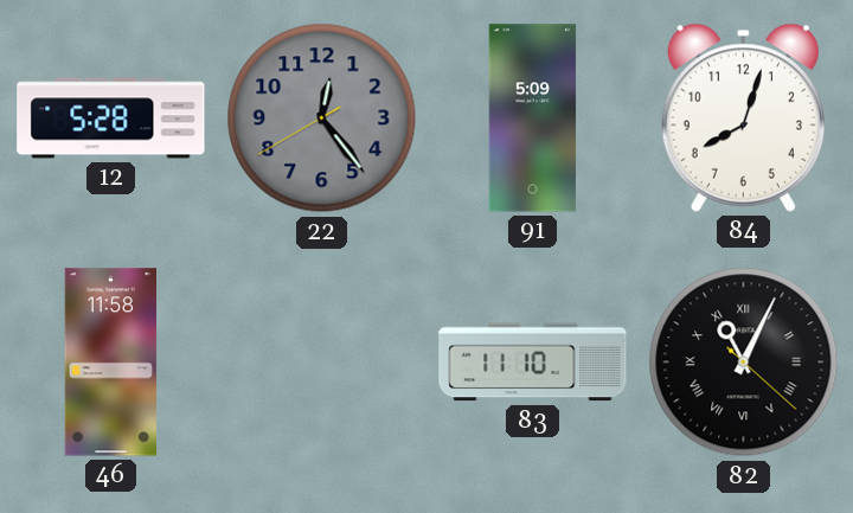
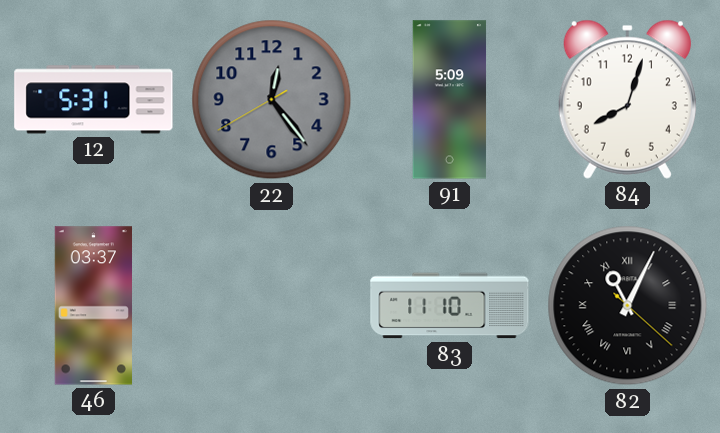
12: 5:28 -> 5:31 (94, 100)
46: 11:58 -> 03:37 (93, 306)
